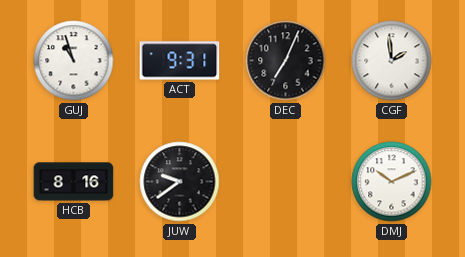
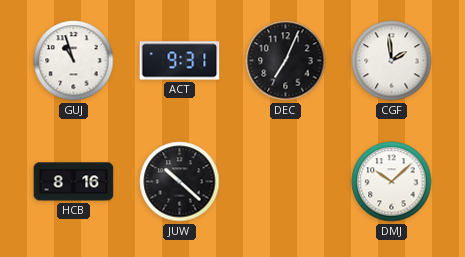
JUW: 9:39 -> 10:22 (180, 182)
DMJ: 10:11 -> 10:08 (392, 182)
